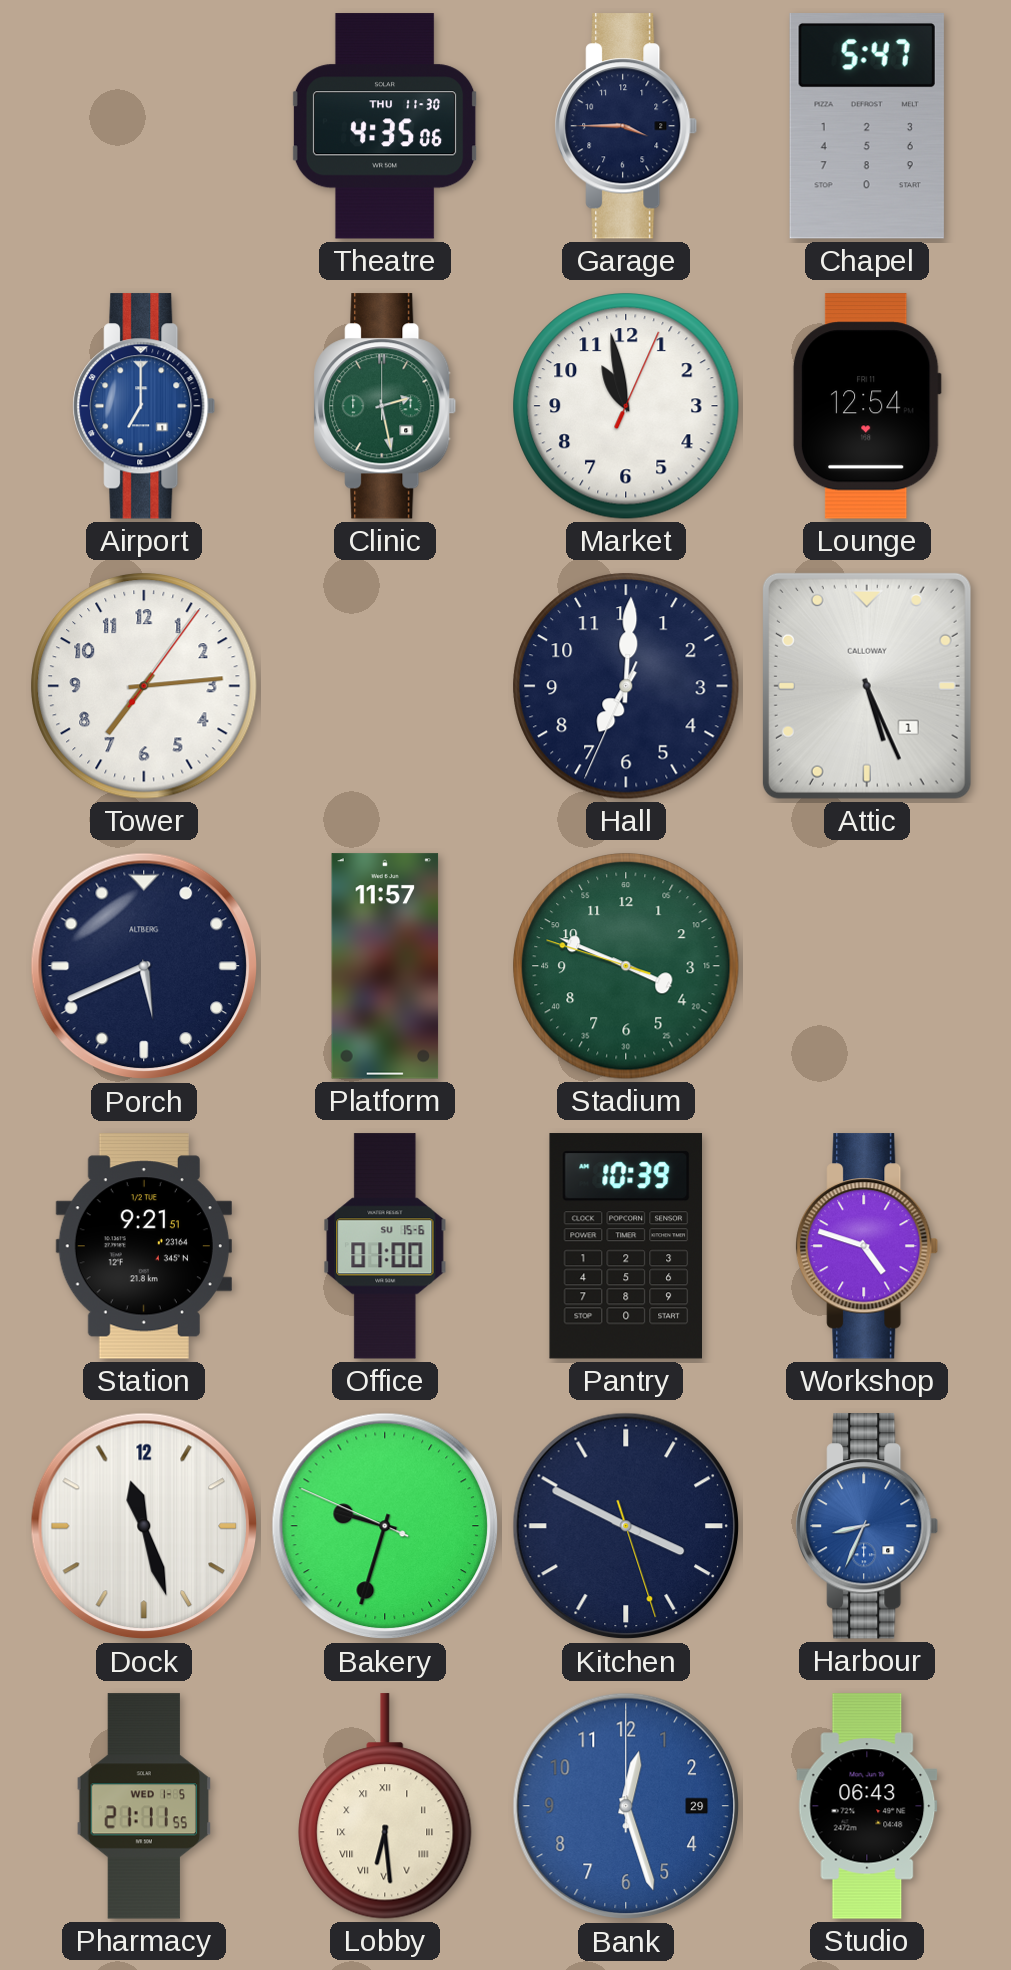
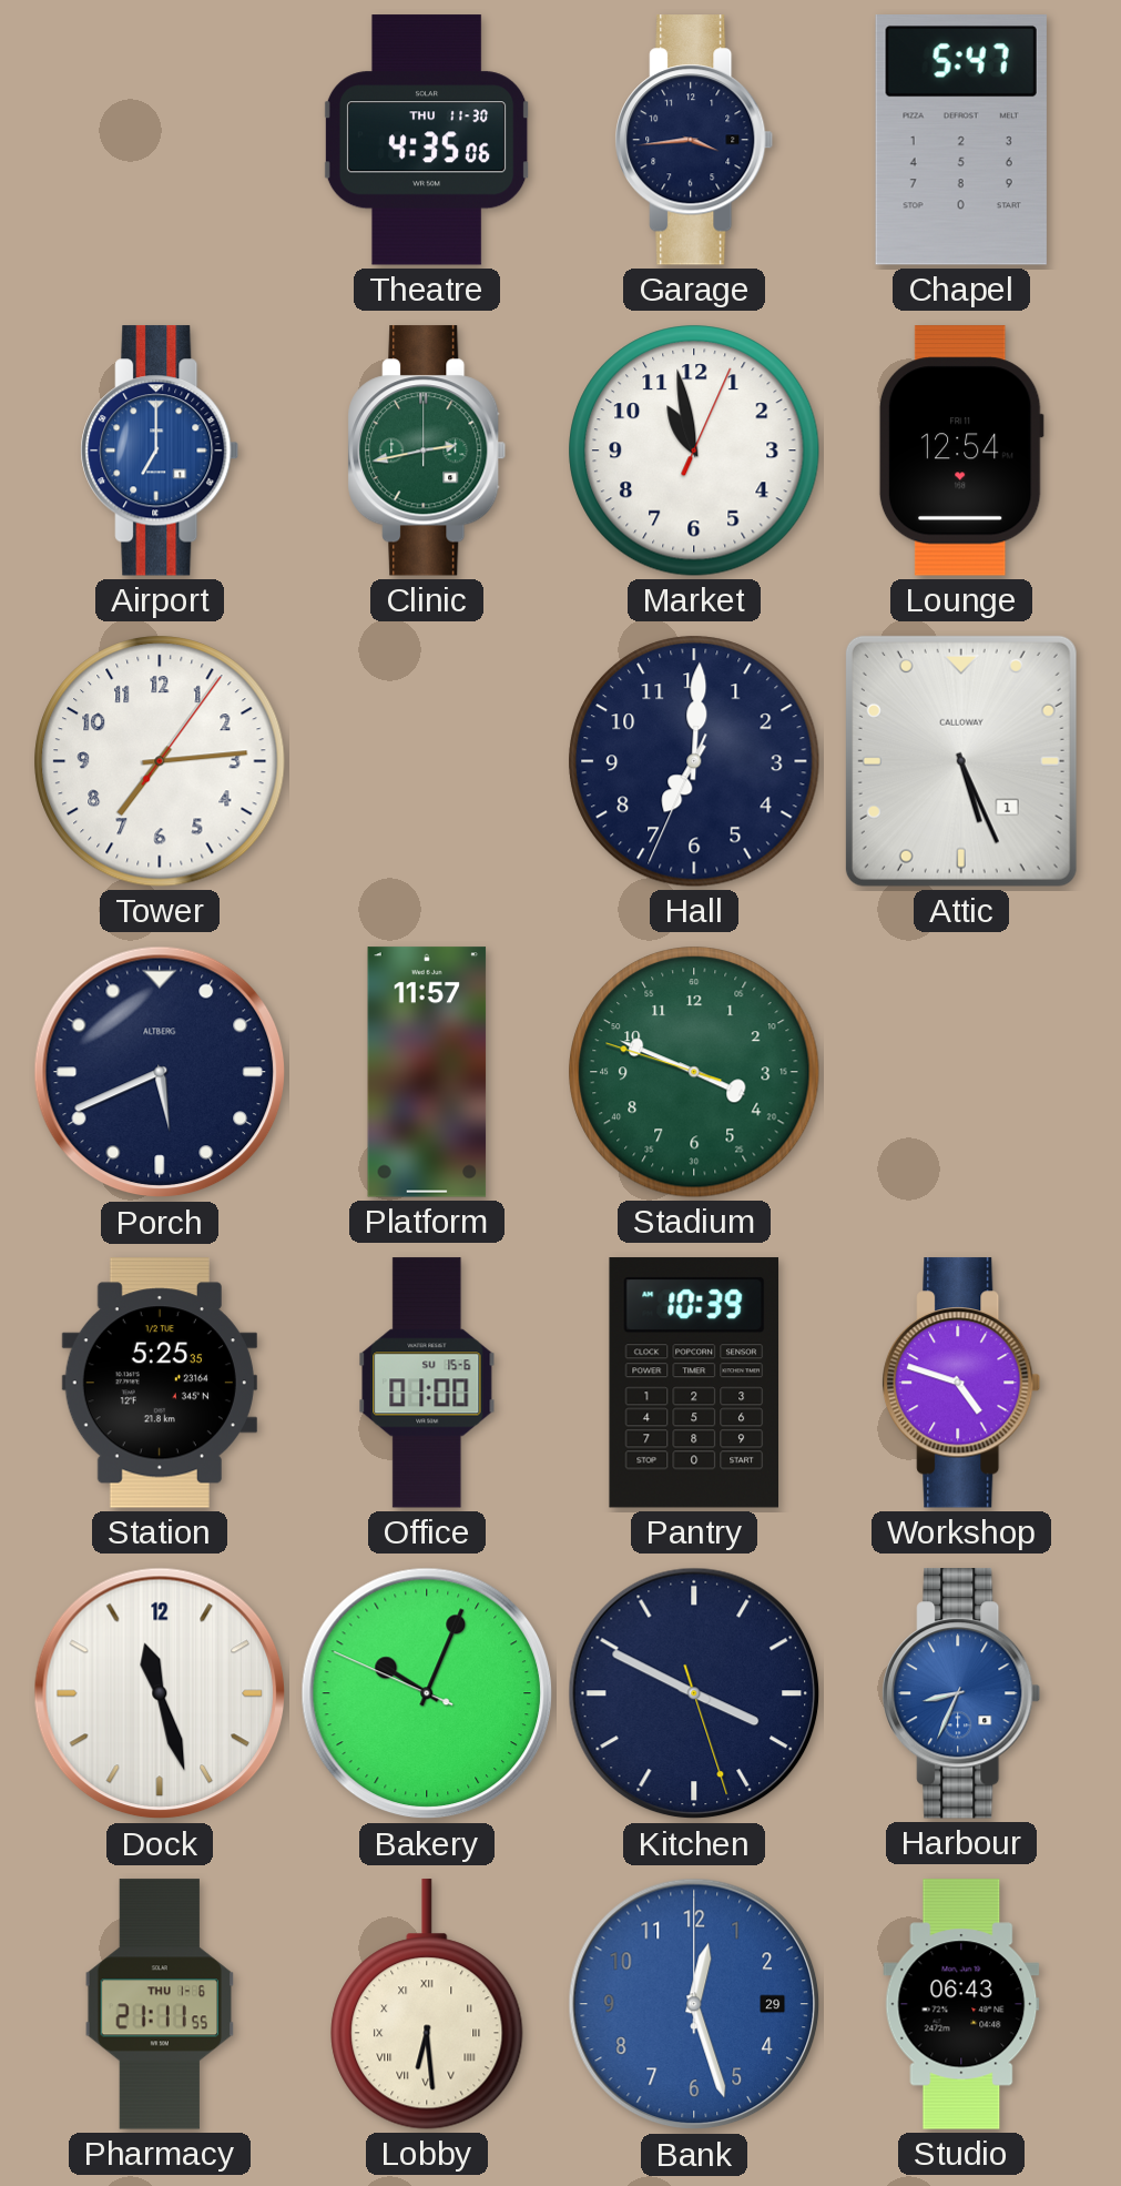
Garage: 3:45 -> 3:44 (694, 140)
Clinic: 2:28 -> 2:43 (427, 451)
Station: 9:21 -> 5:25 (160, 1383)
Bakery: 9:32 -> 10:03 (427, 1693)
Pharmacy date: WED 1-5 -> THU 1-6 (160, 2004)
